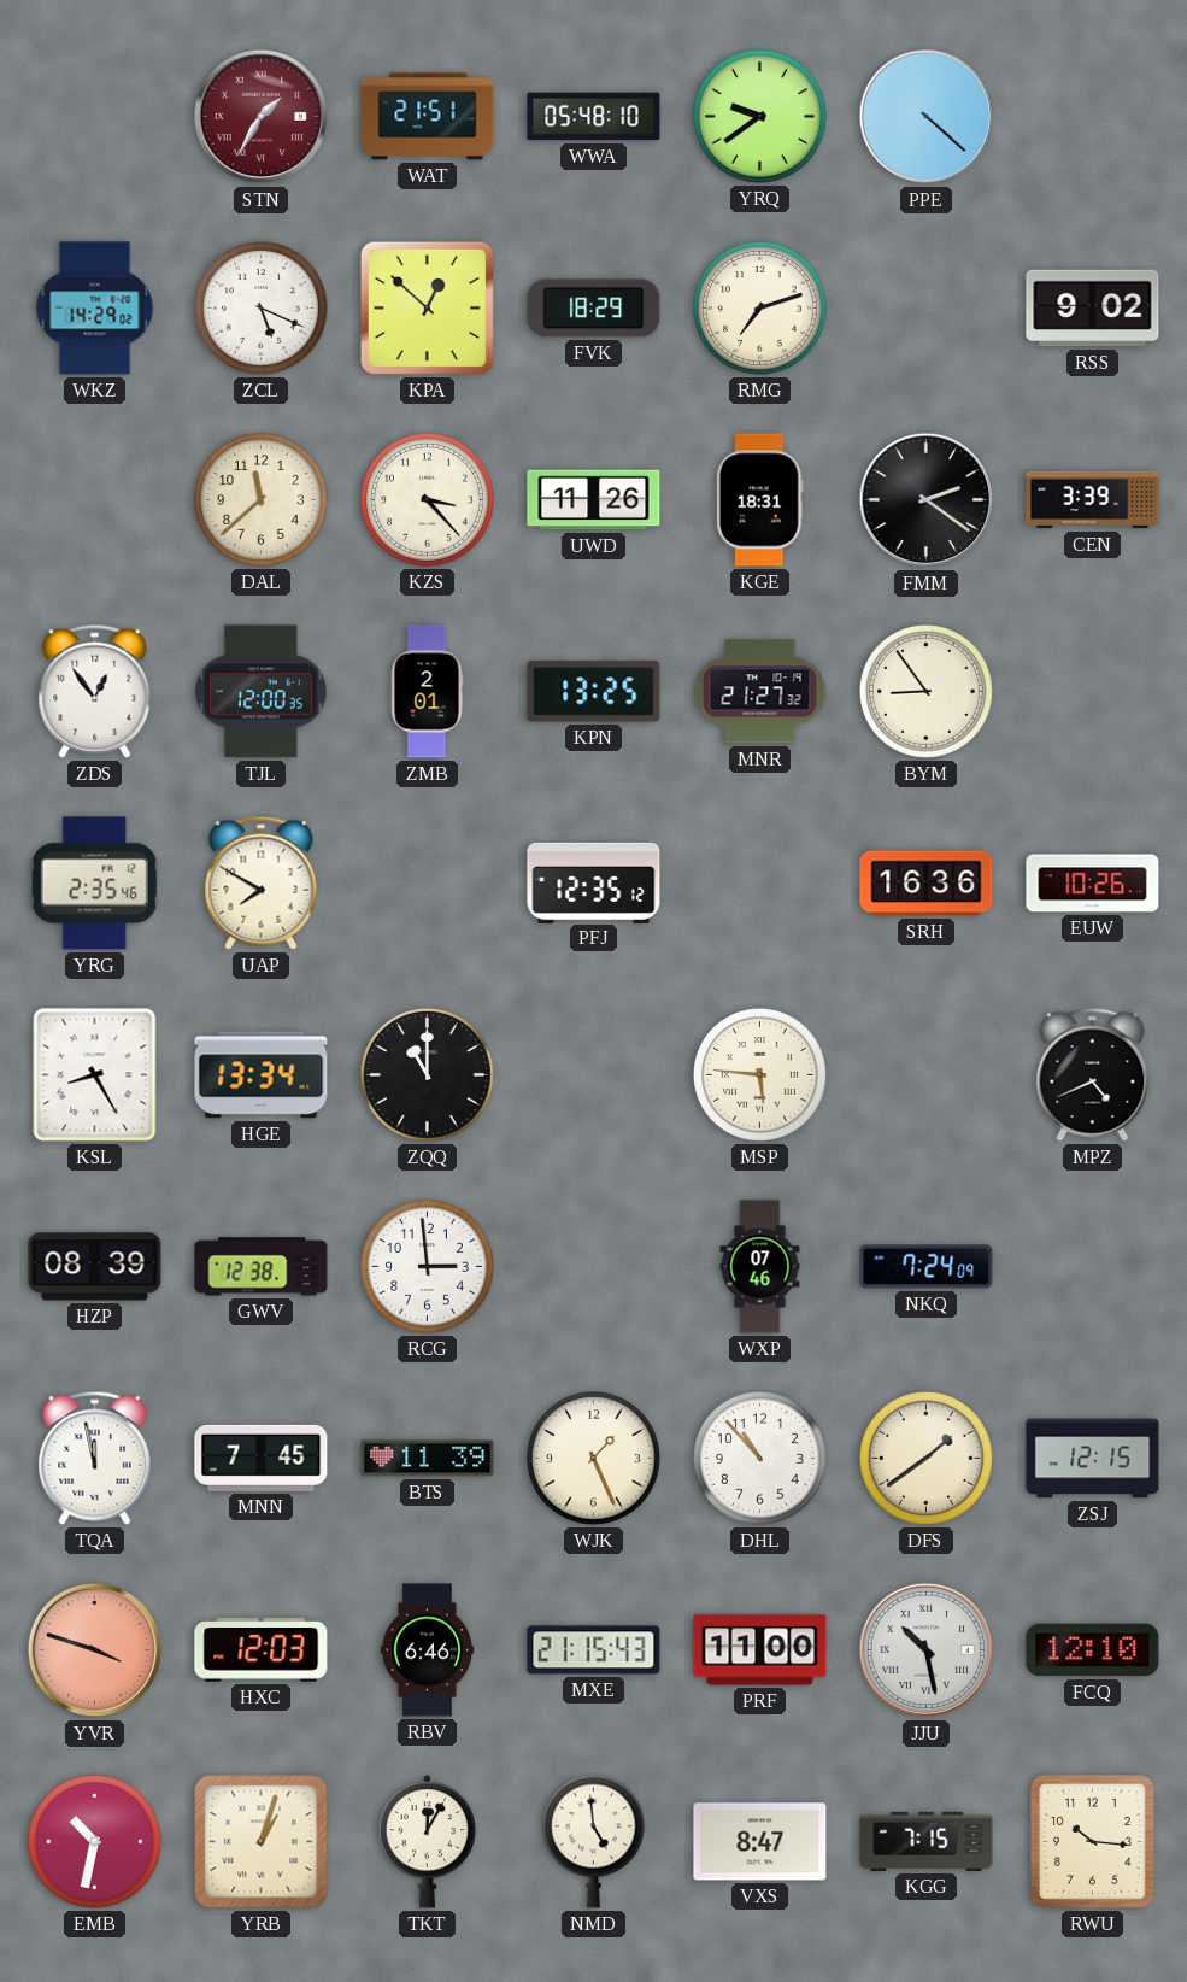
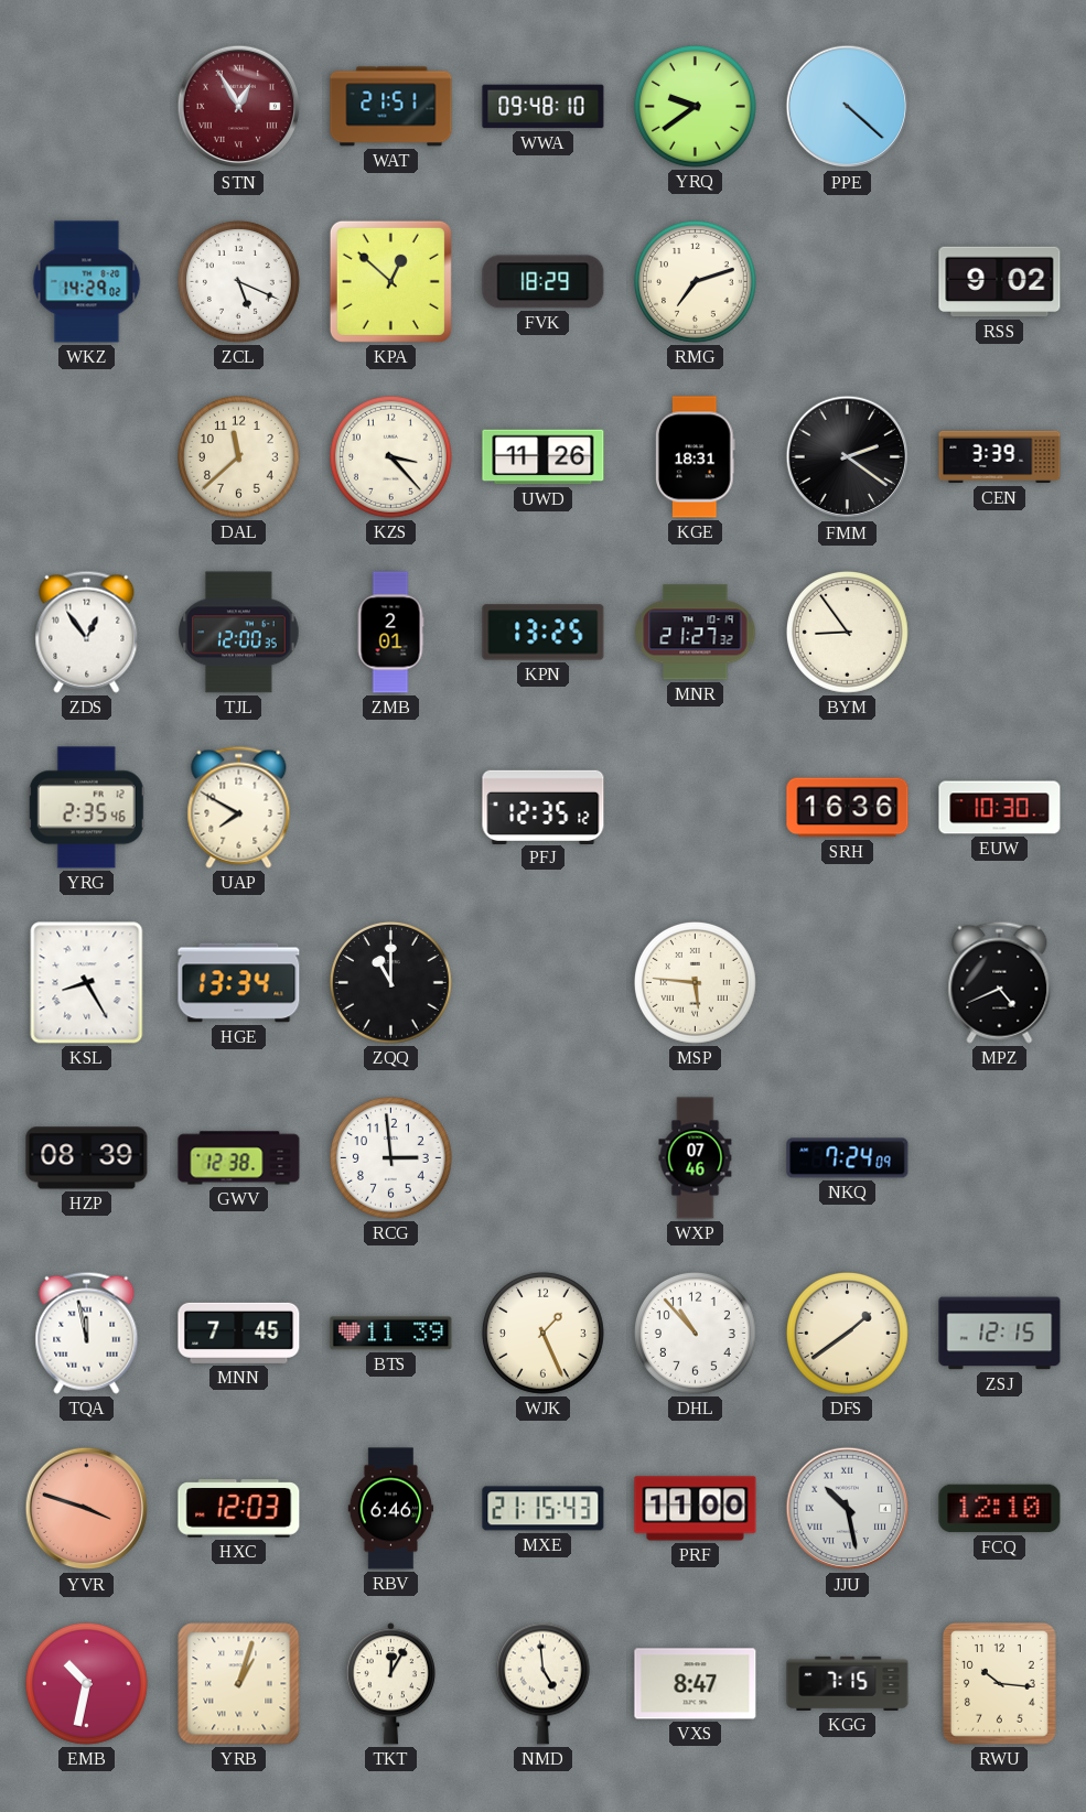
STN: 1:35 -> 12:55 (239, 107)
WWA: 05:48 -> 09:48 (544, 107)
EUW: 10:26 -> 10:30 (1000, 808)
